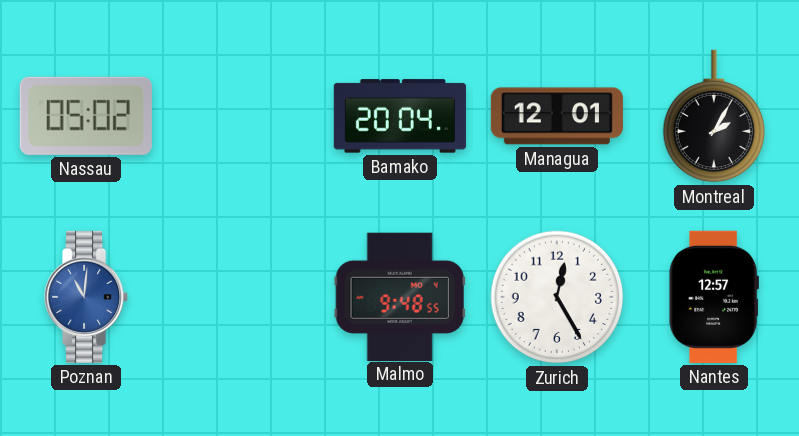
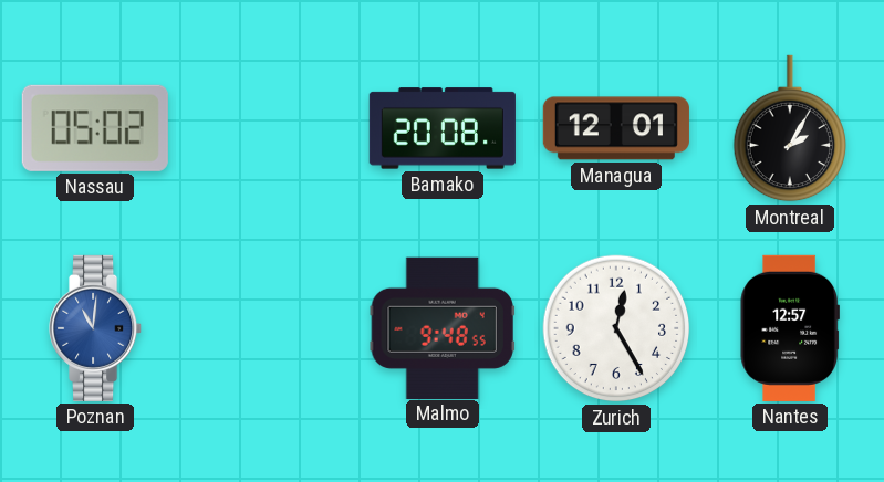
Bamako: 20:04 -> 20:08 (443, 128)
